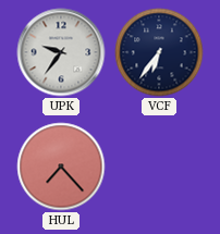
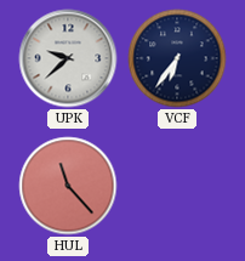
UPK: 9:36 -> 9:38 (68, 58)
HUL: 7:23 -> 11:23 (68, 186)
